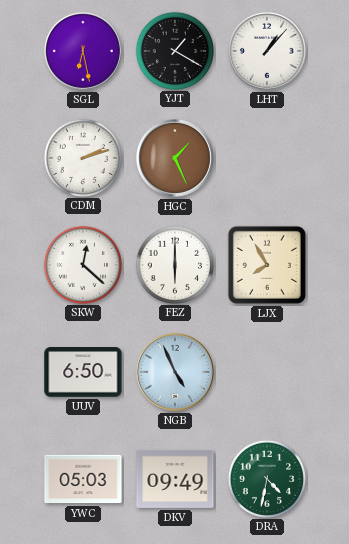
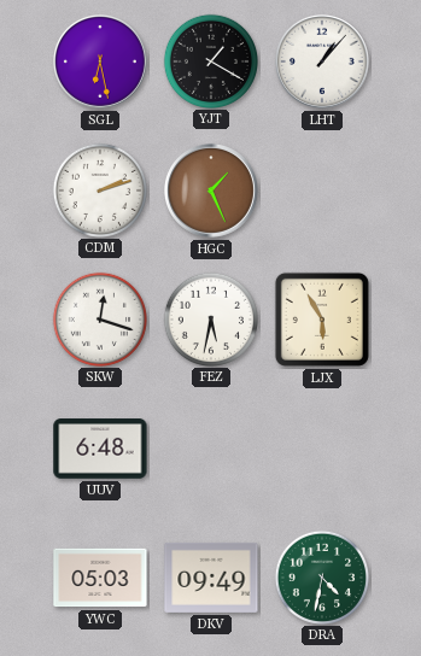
SKW: 12:22 -> 12:18 (99, 318)
FEZ: 6:00 -> 5:32 (210, 318)
LJX: 7:55 -> 5:55 (322, 320)
UUV: 6:50 -> 6:48 (100, 449)
NGB: 4:56 -> none (175, 372)
